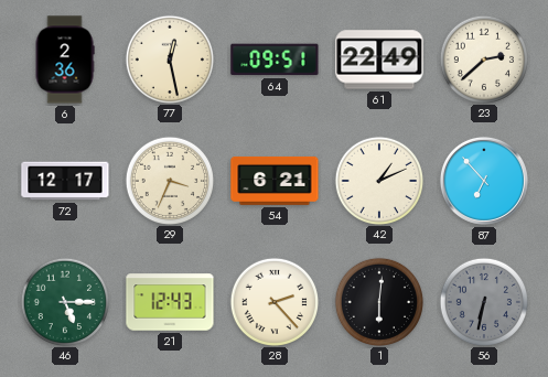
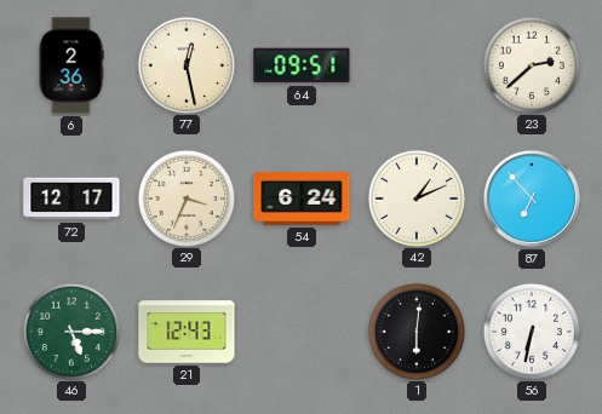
61: 22:49 -> none (379, 60)
54: 6:21 -> 6:24 (302, 199)
28: 2:23 -> none (273, 301)
56 dial: grey -> white (531, 330)
